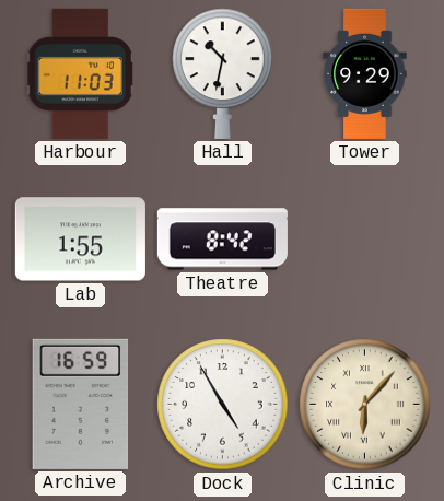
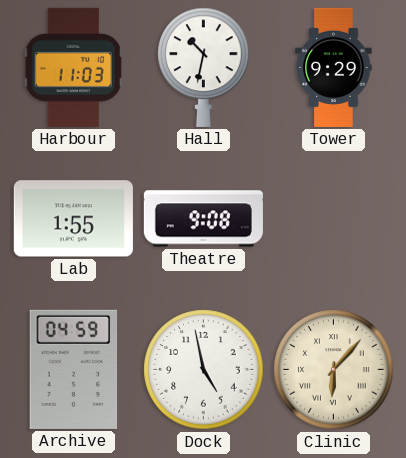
Theatre: 8:42 -> 9:08 (203, 219)
Archive: 16:59 -> 04:59 (74, 369)
Dock: 4:55 -> 4:58 (204, 370)
